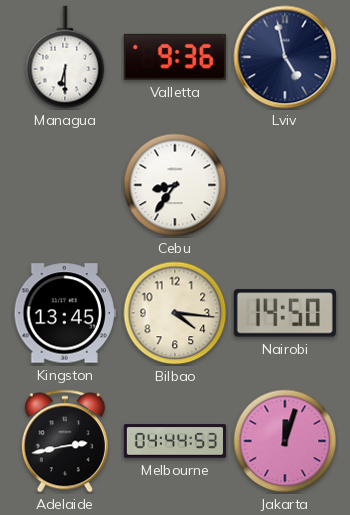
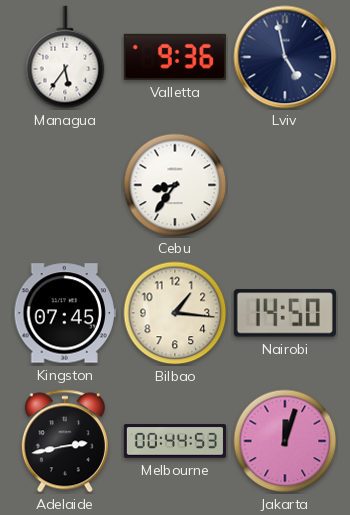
Managua: 6:30 -> 5:36 (65, 57)
Kingston: 13:45 -> 07:45 (65, 313)
Bilbao: 4:16 -> 1:16 (175, 313)
Melbourne: 04:44 -> 00:44 (174, 441)
